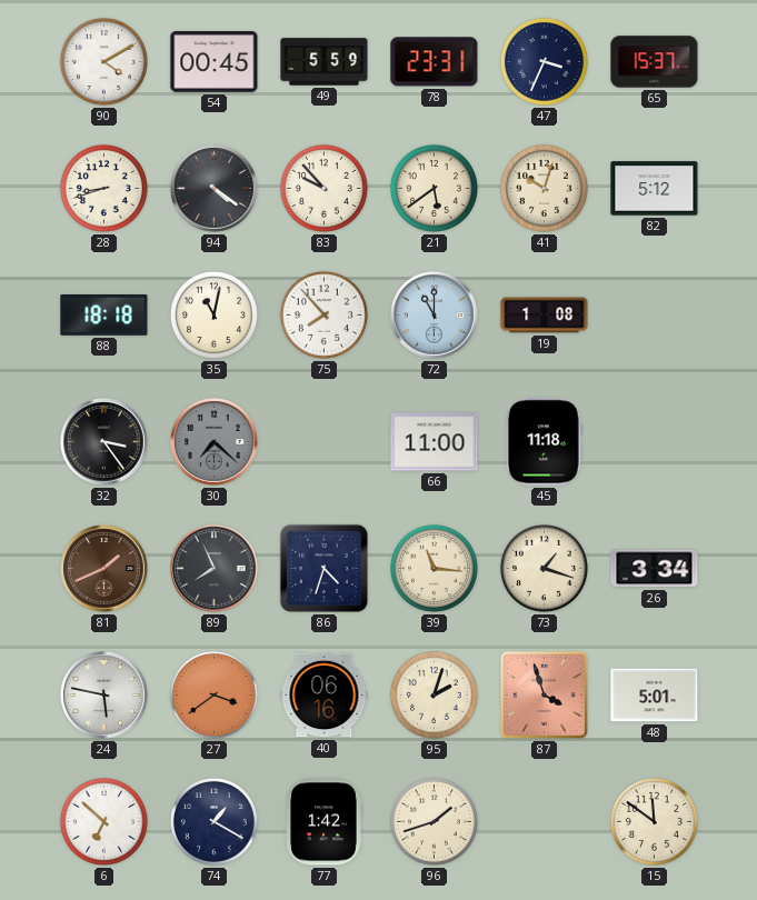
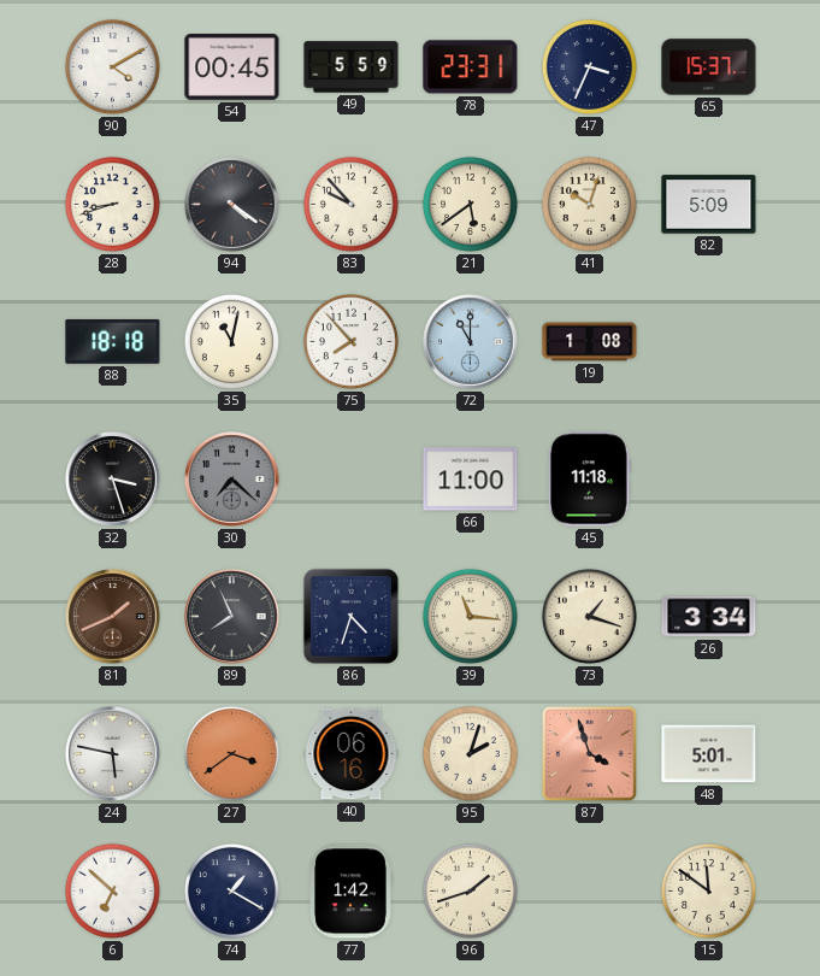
82: 5:12 -> 5:09 (709, 205)
32: 3:24 -> 3:27 (113, 480)
